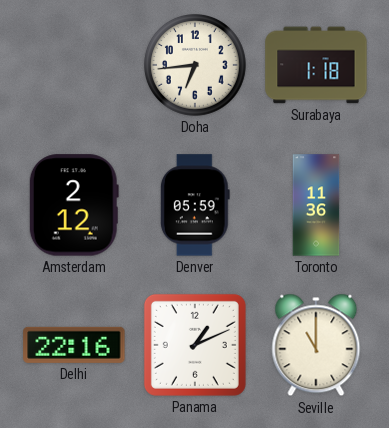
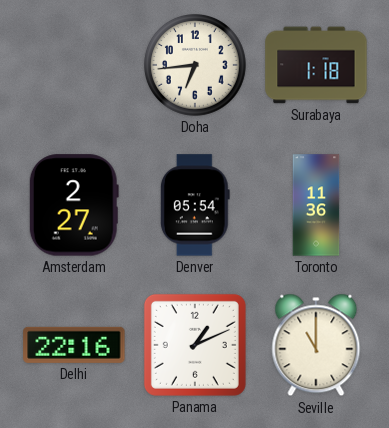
Amsterdam: 2:12 -> 2:27 (74, 205)
Denver: 05:59 -> 05:54 (195, 205)
